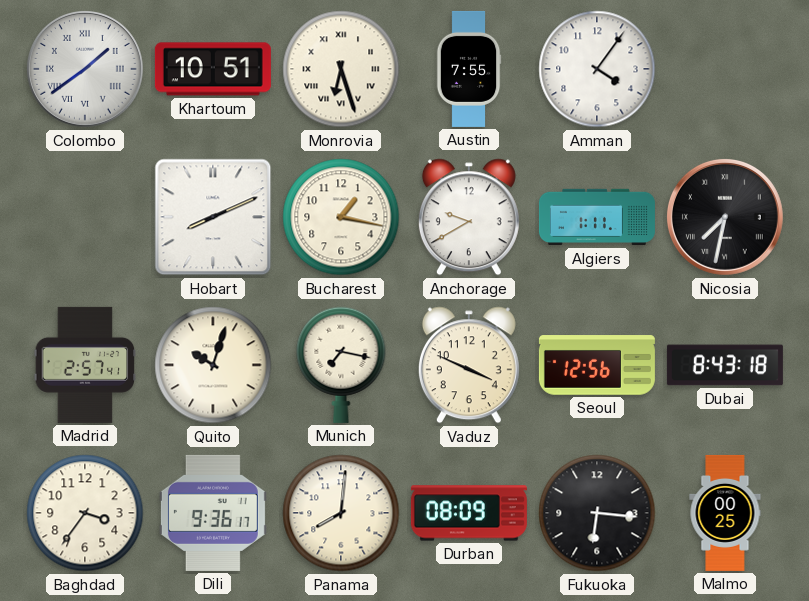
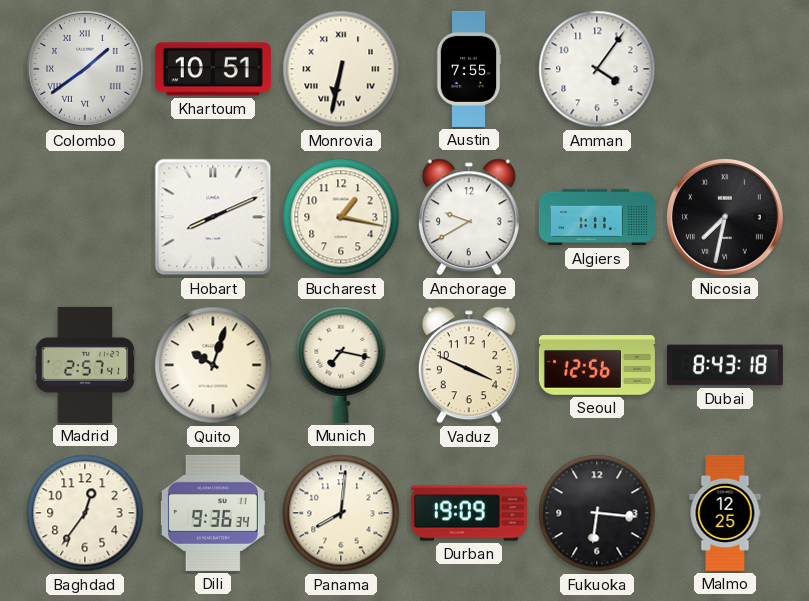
Monrovia: 6:27 -> 6:32 (341, 69)
Baghdad: 3:36 -> 12:36 (85, 513)
Dili: 9:36:17 -> 9:36:34 (213, 513)
Durban: 08:09 -> 19:09 (469, 513)
Malmo: 00:25 -> 12:25 (725, 513)
